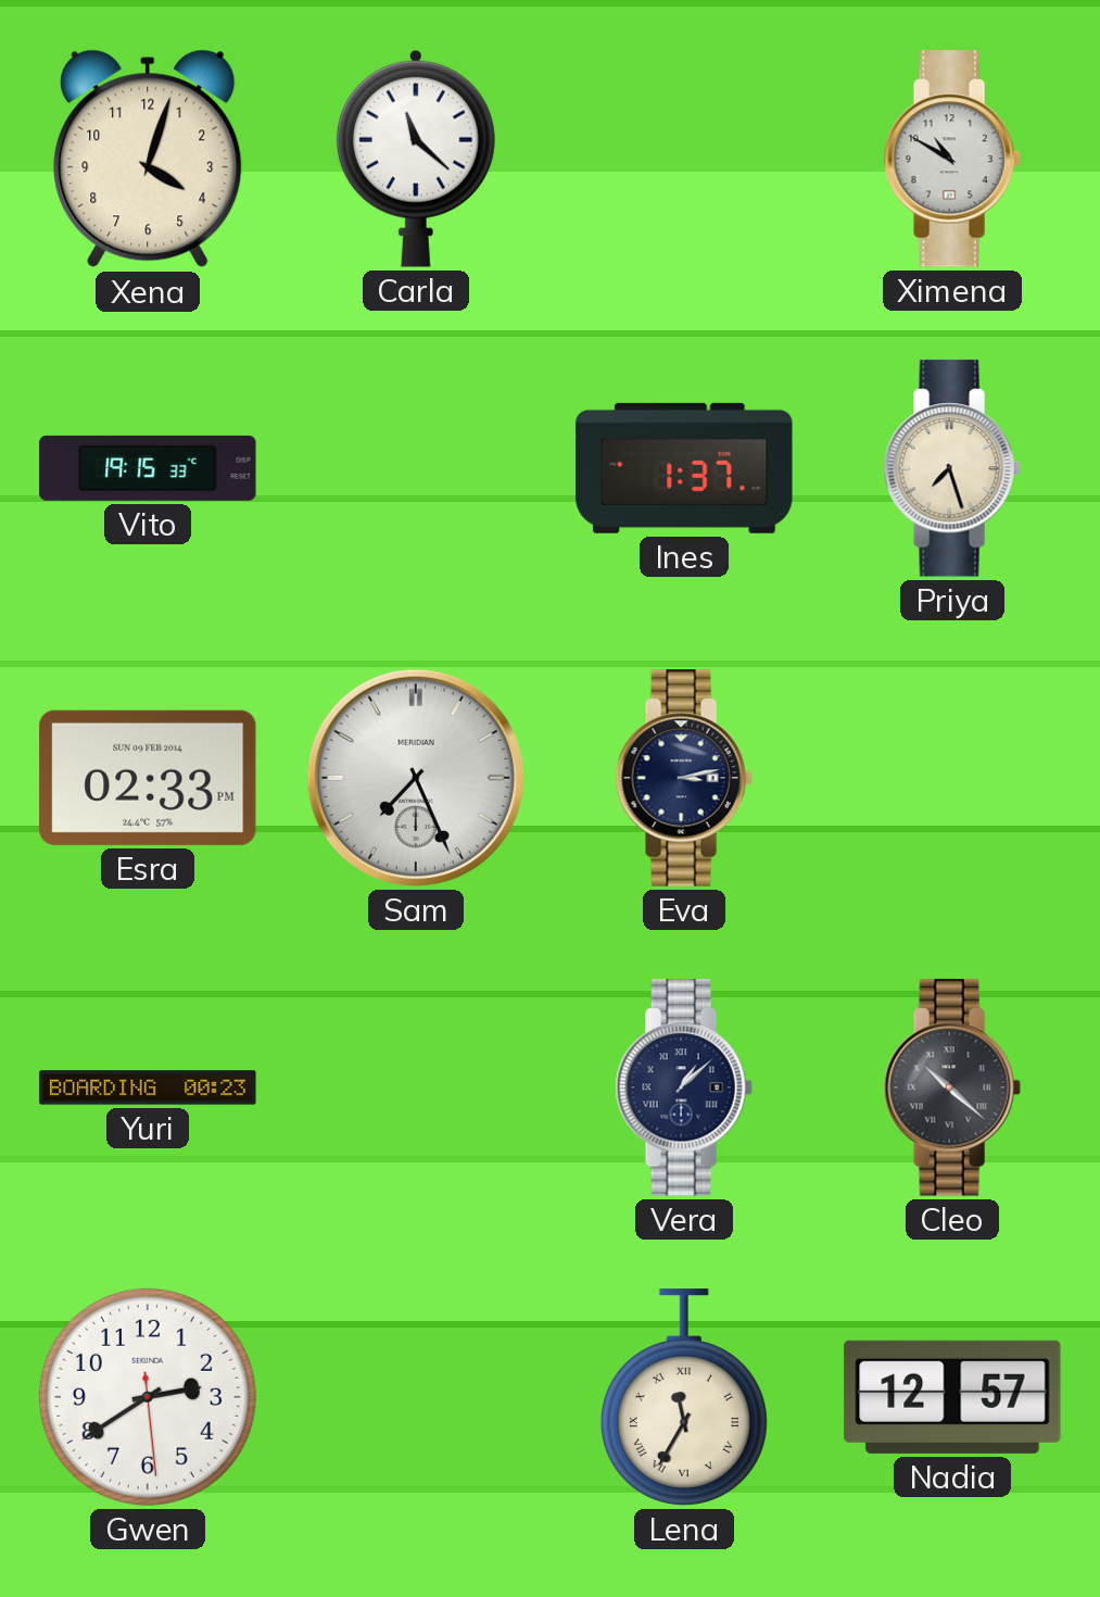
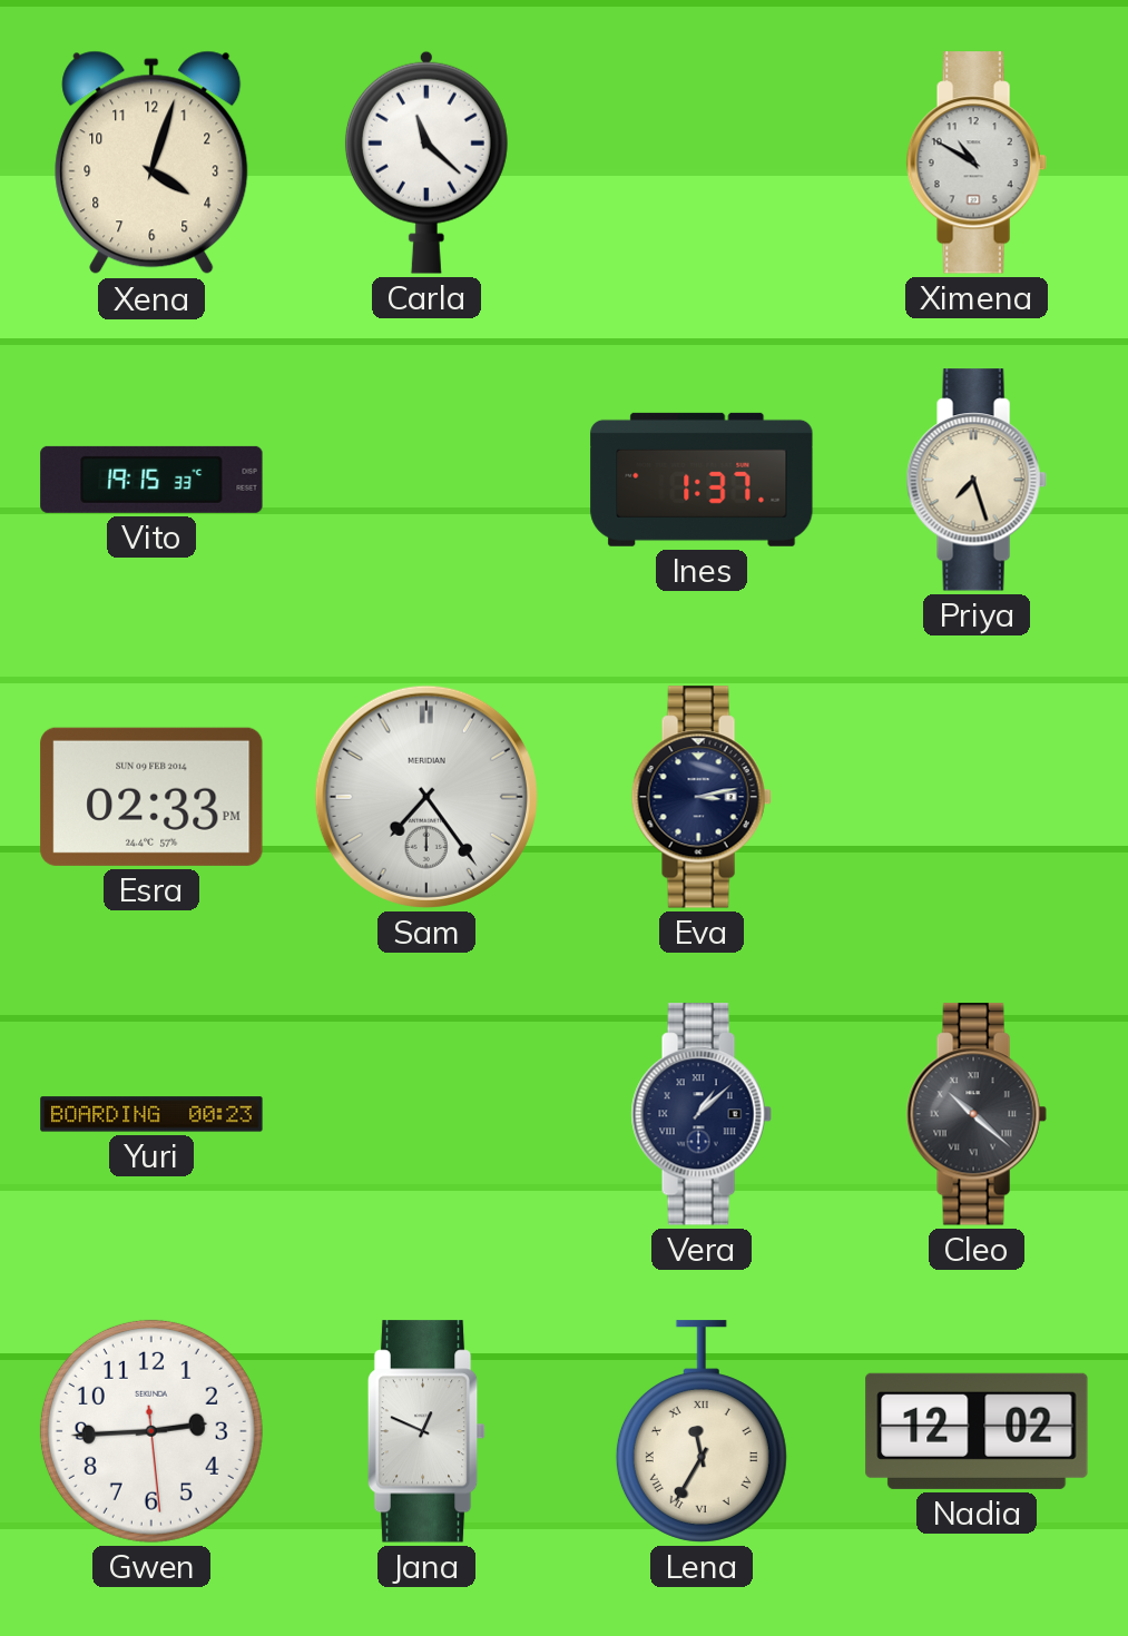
Sam: 7:26 -> 7:24 (426, 797)
Gwen: 2:39 -> 2:44 (151, 1431)
Jana: none -> 12:49 (426, 1431)
Nadia: 12:57 -> 12:02 (977, 1431)
